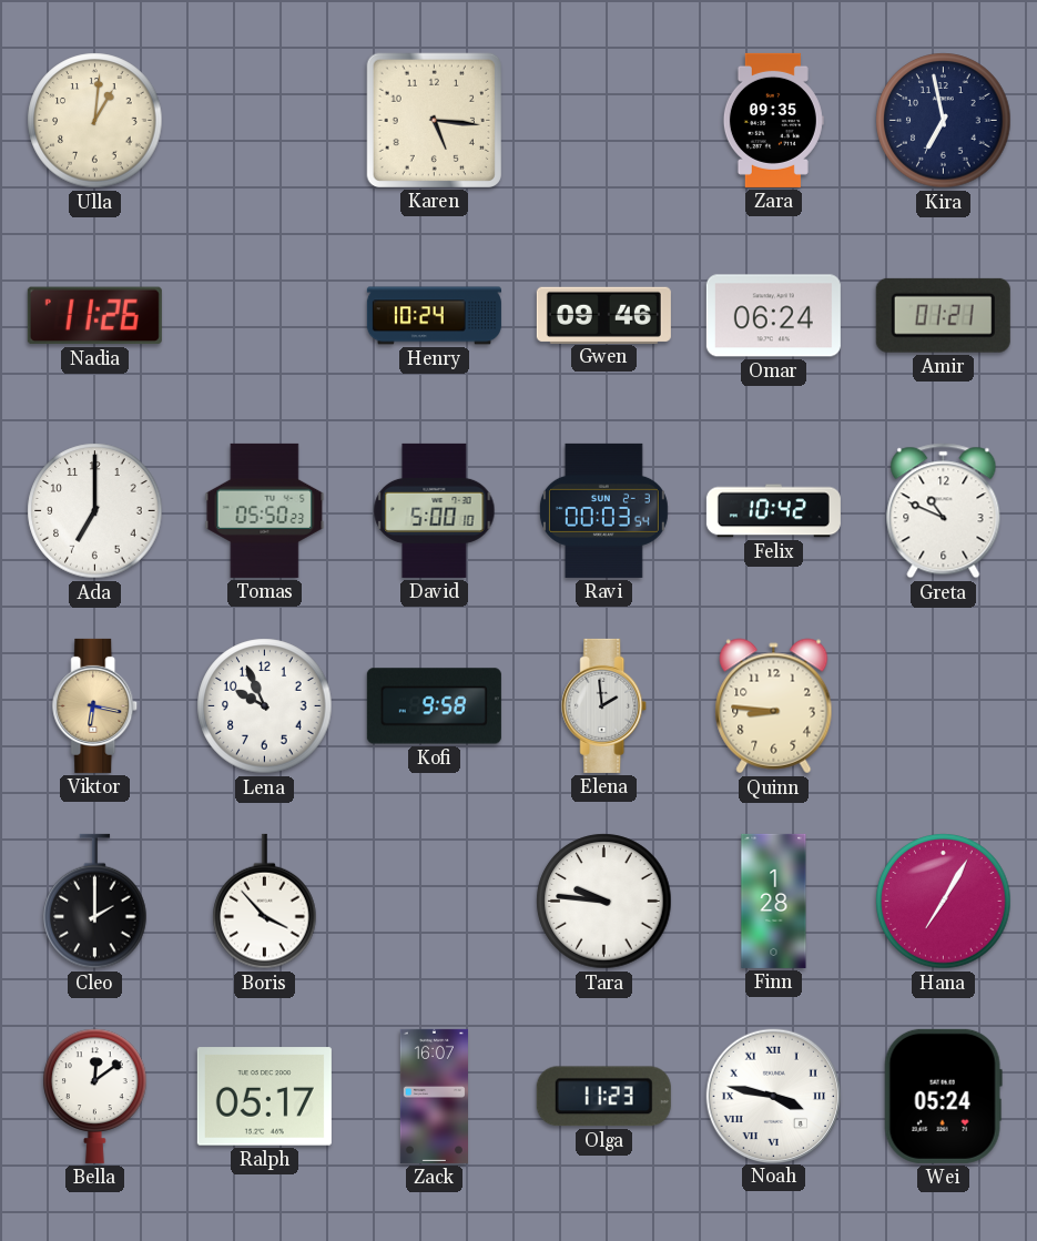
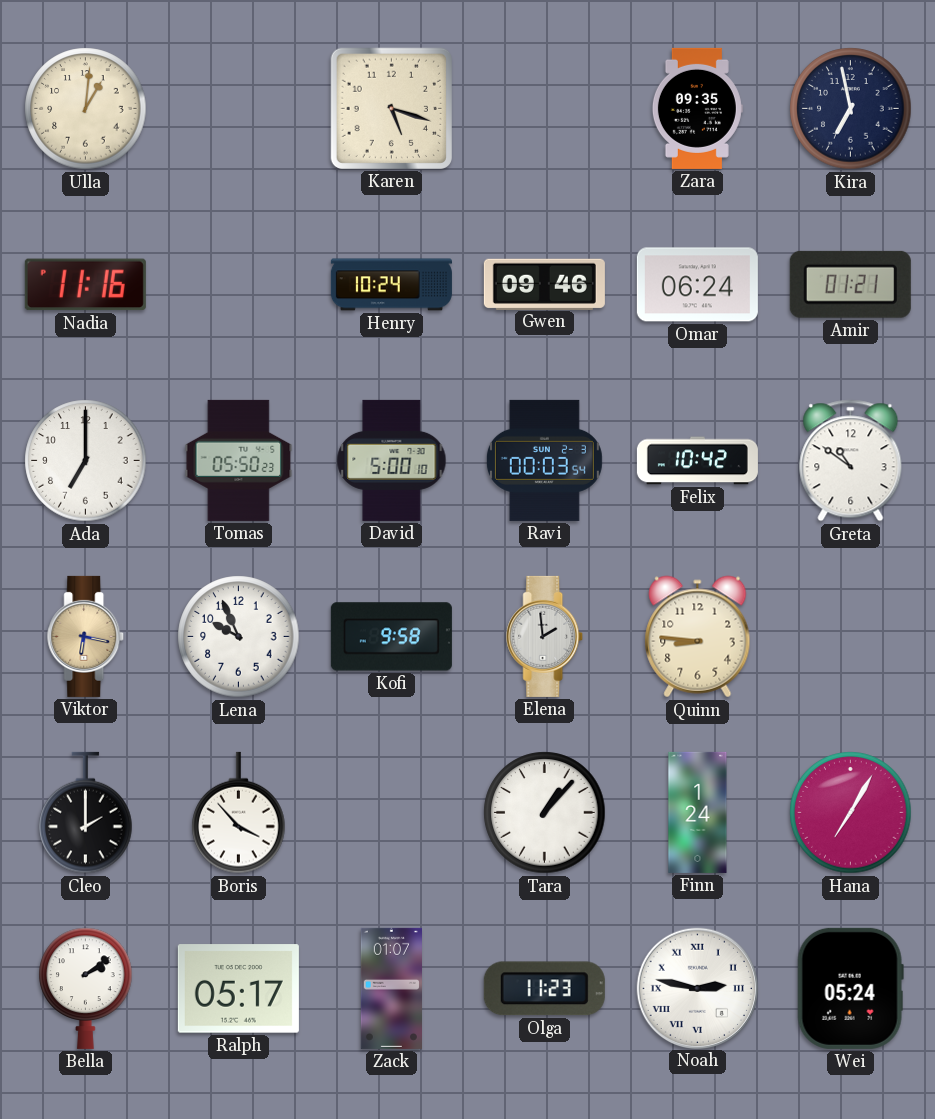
Karen: 5:16 -> 5:18 (391, 108)
Nadia: 11:26 -> 11:16 (85, 285)
Greta: 10:49 -> 10:51 (851, 461)
Tara: 9:46 -> 1:07 (545, 813)
Finn: 1:28 -> 1:24 (698, 812)
Bella: 12:09 -> 2:09 (86, 988)
Zack: 16:07 -> 01:07 (391, 988)
Noah: 3:47 -> 2:47 (697, 988)
